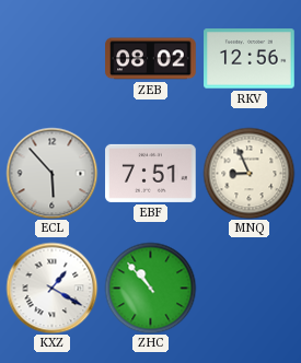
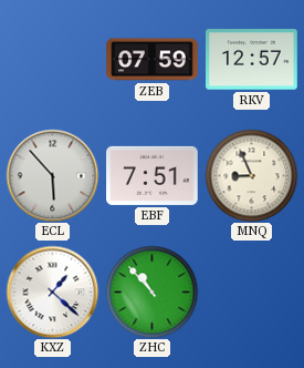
ZEB: 08:02 -> 07:59 (153, 60)
RKV: 12:56 -> 12:57 (252, 60)
KXZ: 1:20 -> 1:22 (52, 292)
